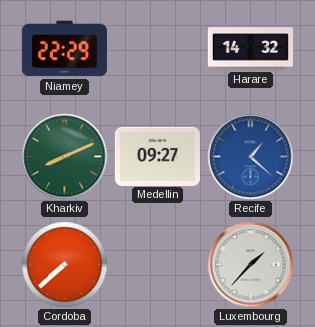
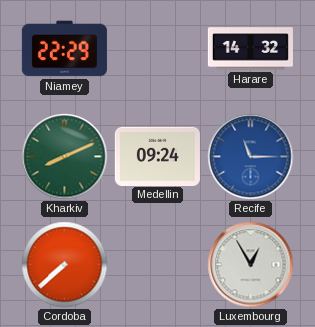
Medellin: 09:27 -> 09:24 (157, 156)
Recife: 1:22 -> 11:15 (251, 157)
Luxembourg: 1:37 -> 12:55 (251, 265)
